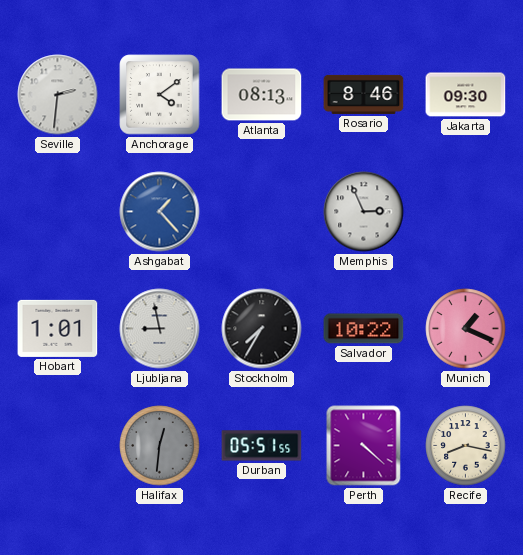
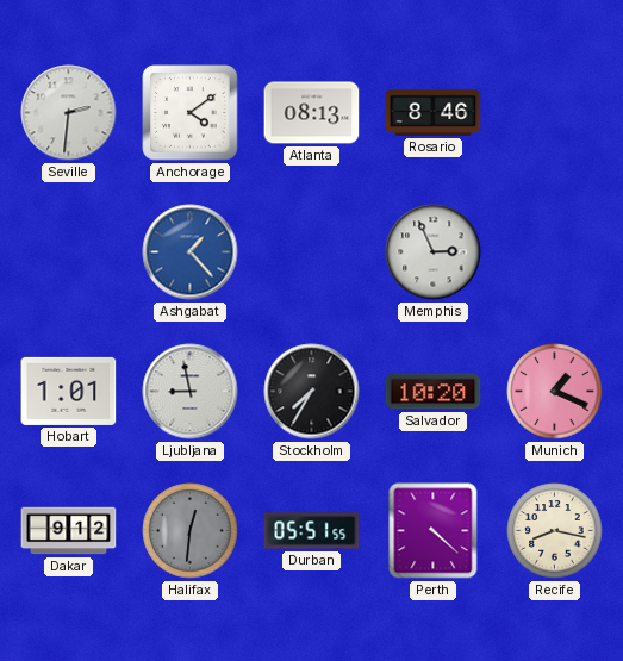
Jakarta: 09:30 -> none (466, 95)
Salvador: 10:22 -> 10:20 (434, 392)
Dakar: none -> 9:12 (69, 531)
